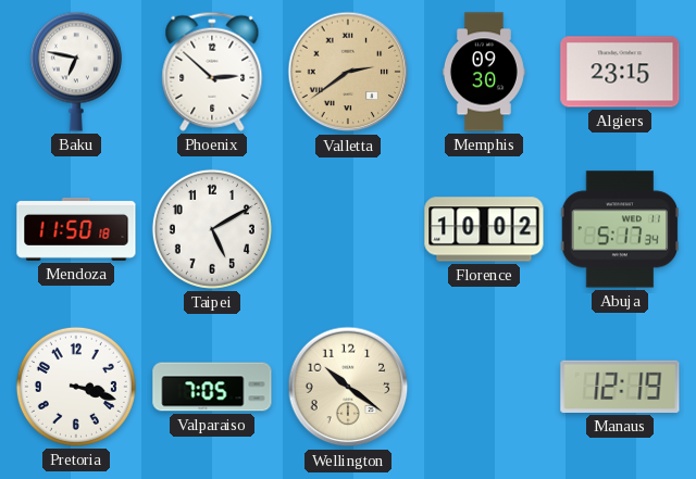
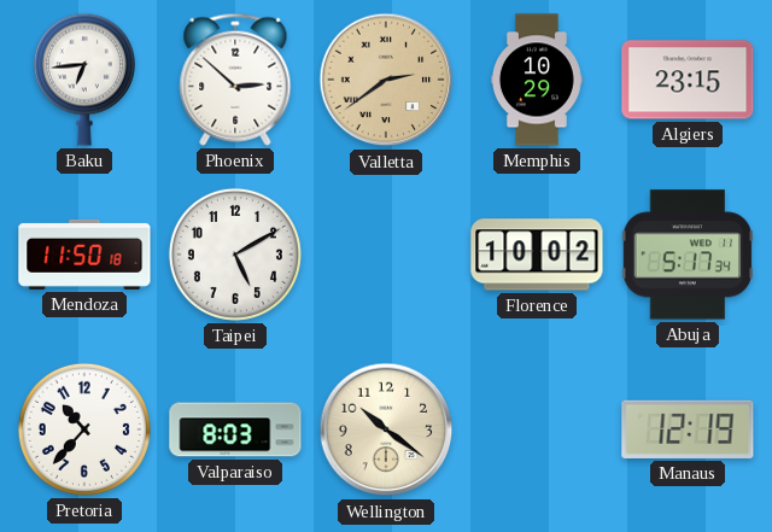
Baku: 6:47 -> 6:44 (84, 80)
Memphis: 09:30 -> 10:29 (537, 80)
Pretoria: 3:18 -> 10:37 (84, 429)
Valparaiso: 7:05 -> 8:03 (235, 429)
